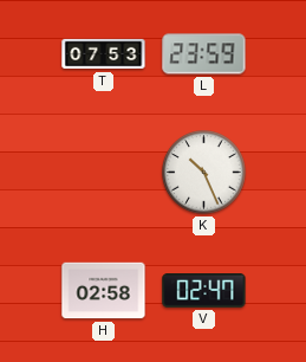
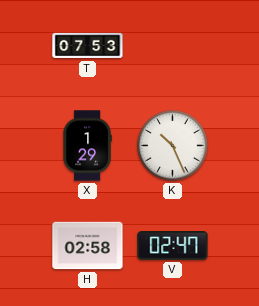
L: 23:59 -> none (204, 54)
X: none -> 1:29 (87, 146)
